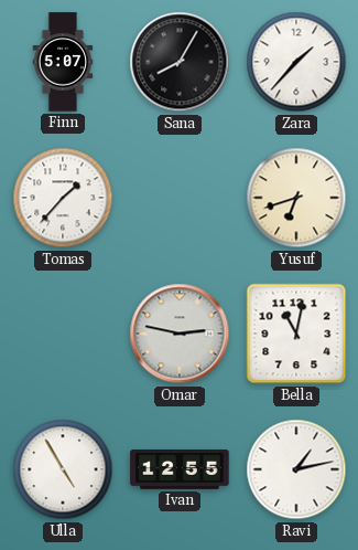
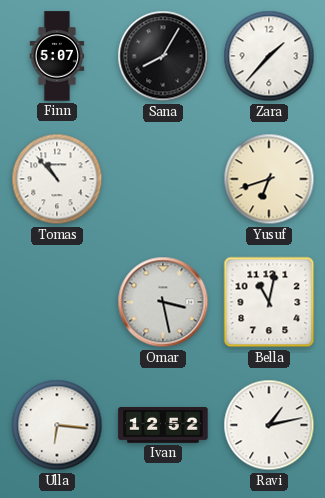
Tomas: 1:37 -> 10:53 (57, 179)
Omar: 2:47 -> 3:28 (163, 302)
Ulla: 4:55 -> 6:16 (57, 425)
Ivan: 12:55 -> 12:52 (163, 426)
